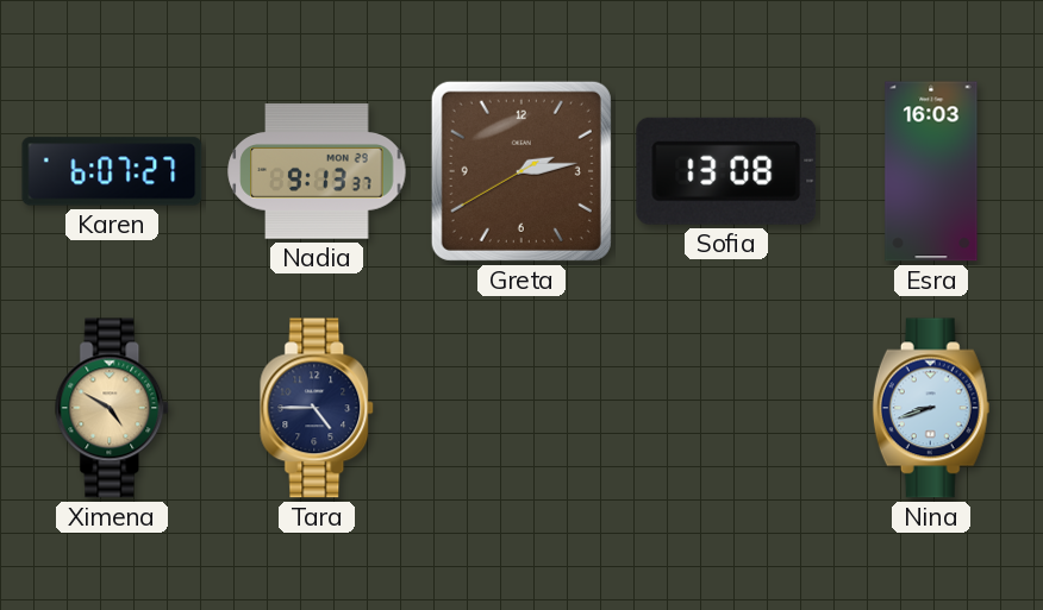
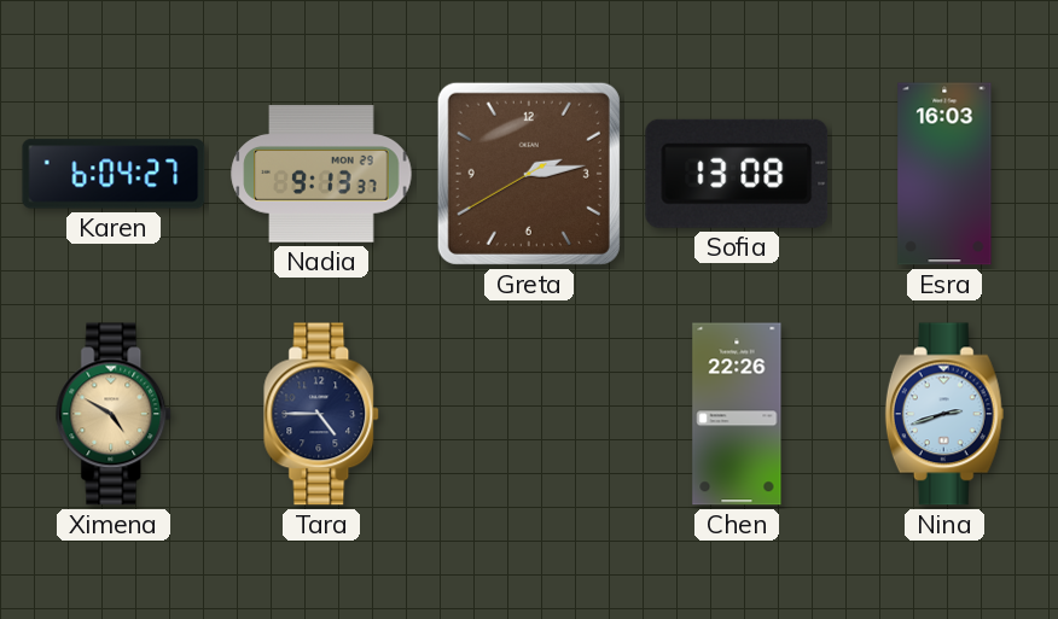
Karen: 6:07 -> 6:04 (114, 174)
Chen: none -> 22:26 (737, 414)
Nina: 8:42 -> 2:42 (944, 414)
